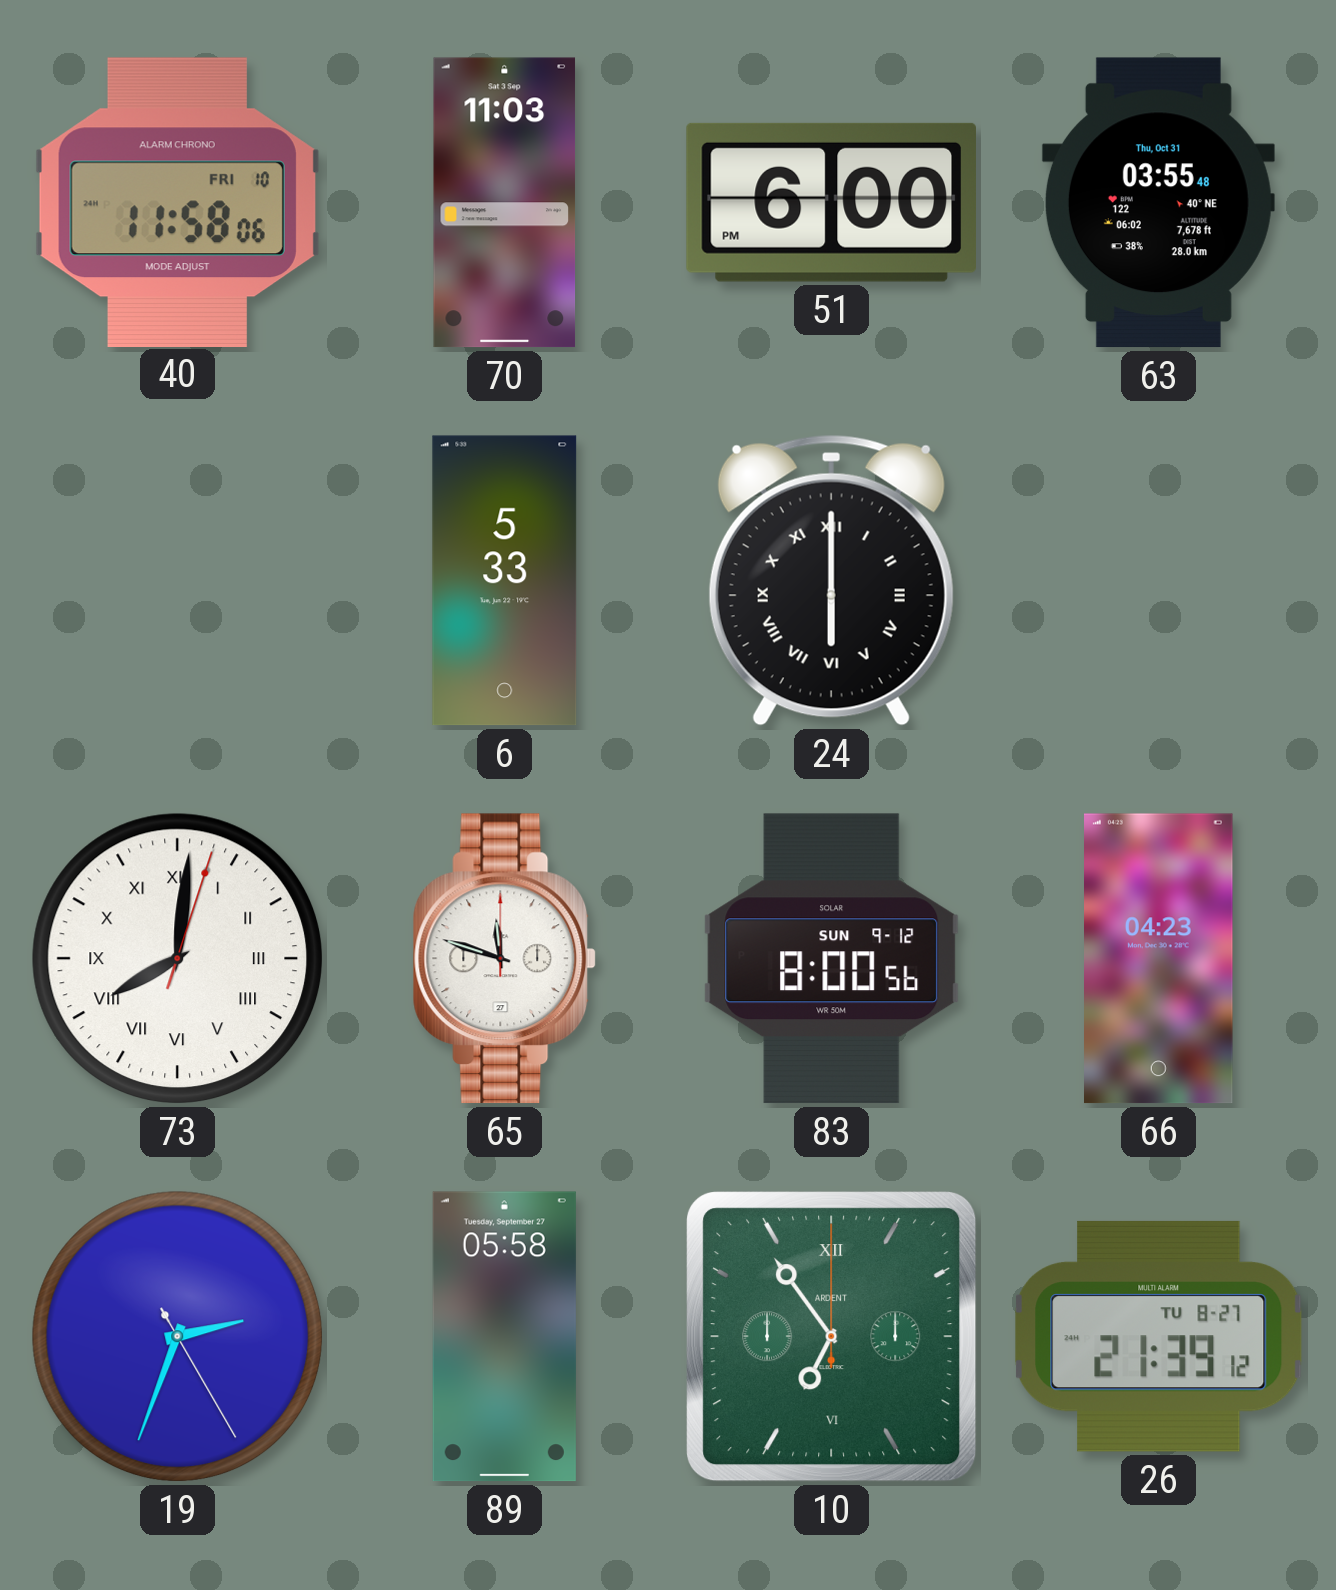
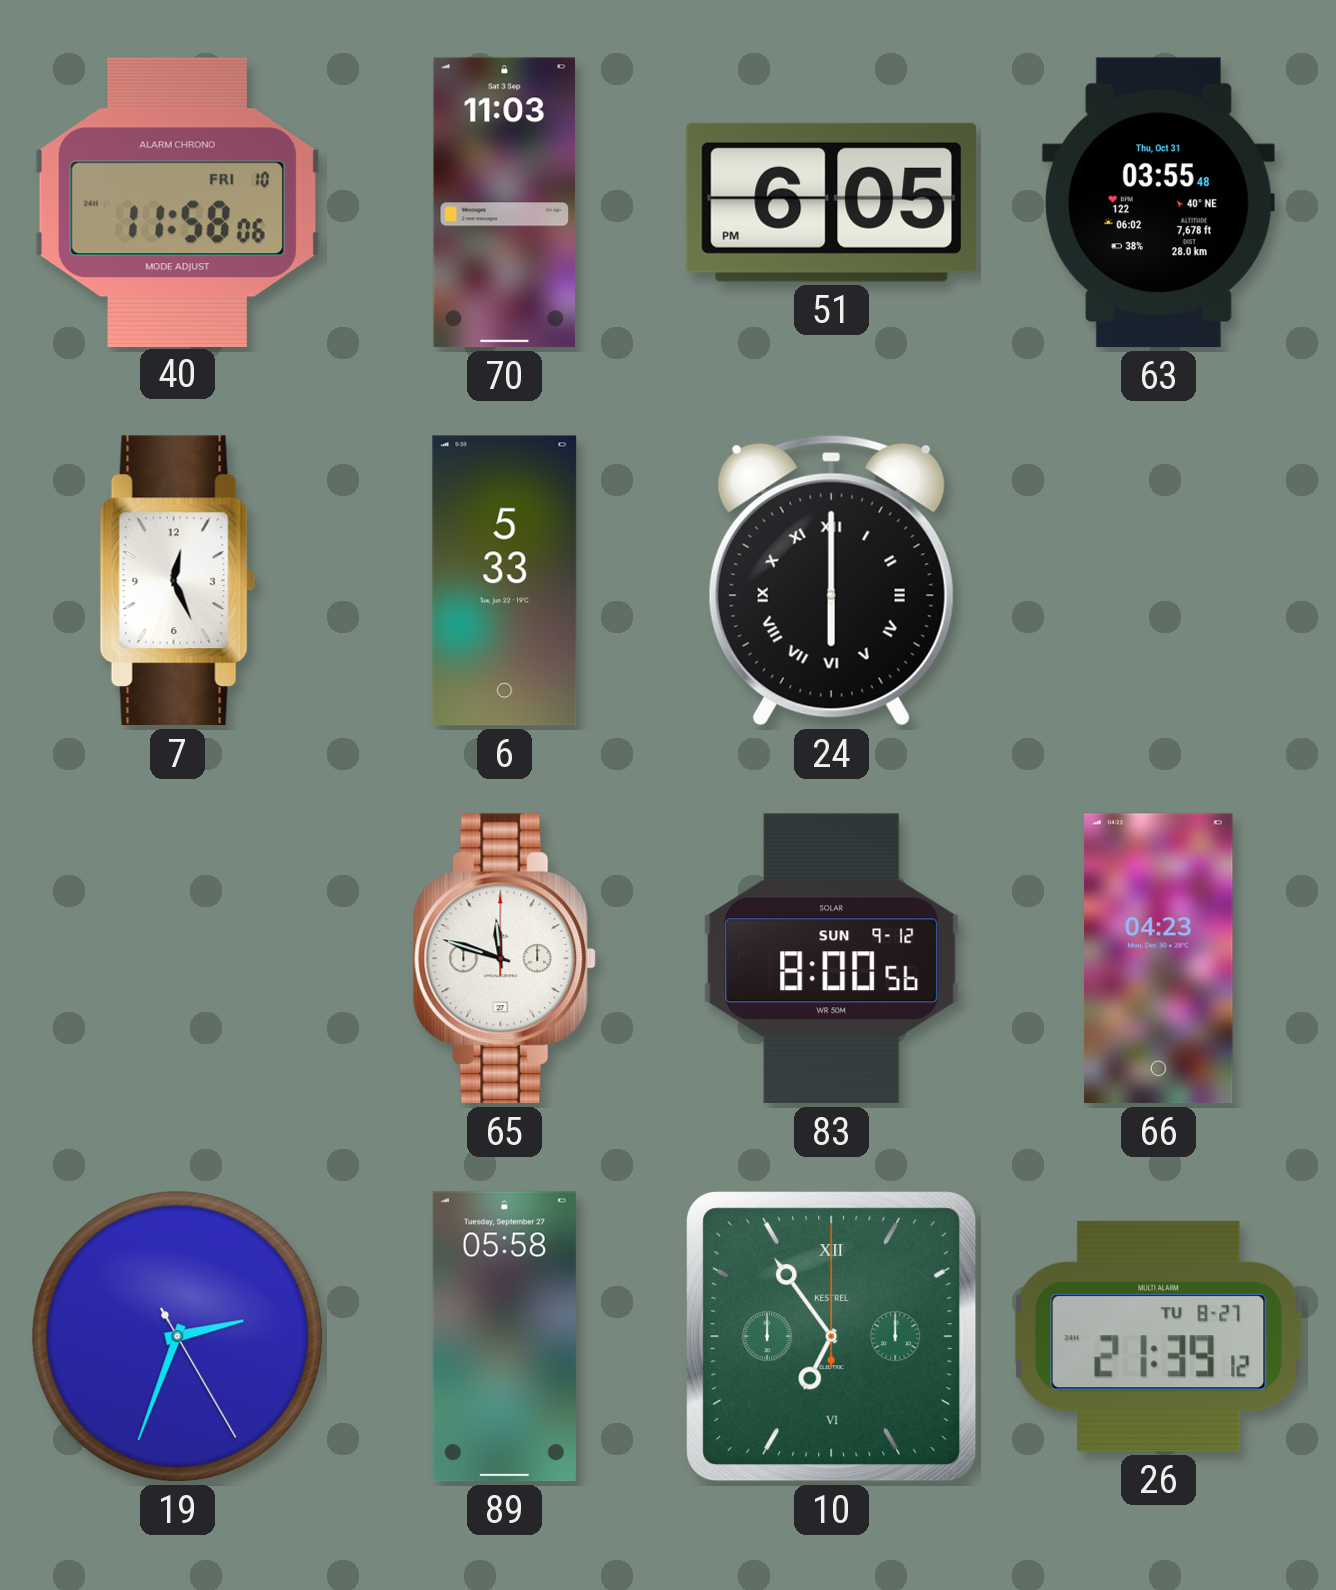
51: 6:00 -> 6:05 (831, 202)
7: none -> 12:26 (177, 581)
73: 8:01 -> none (178, 959)
10 brand: ARDENT -> KESTREL (832, 1337)
